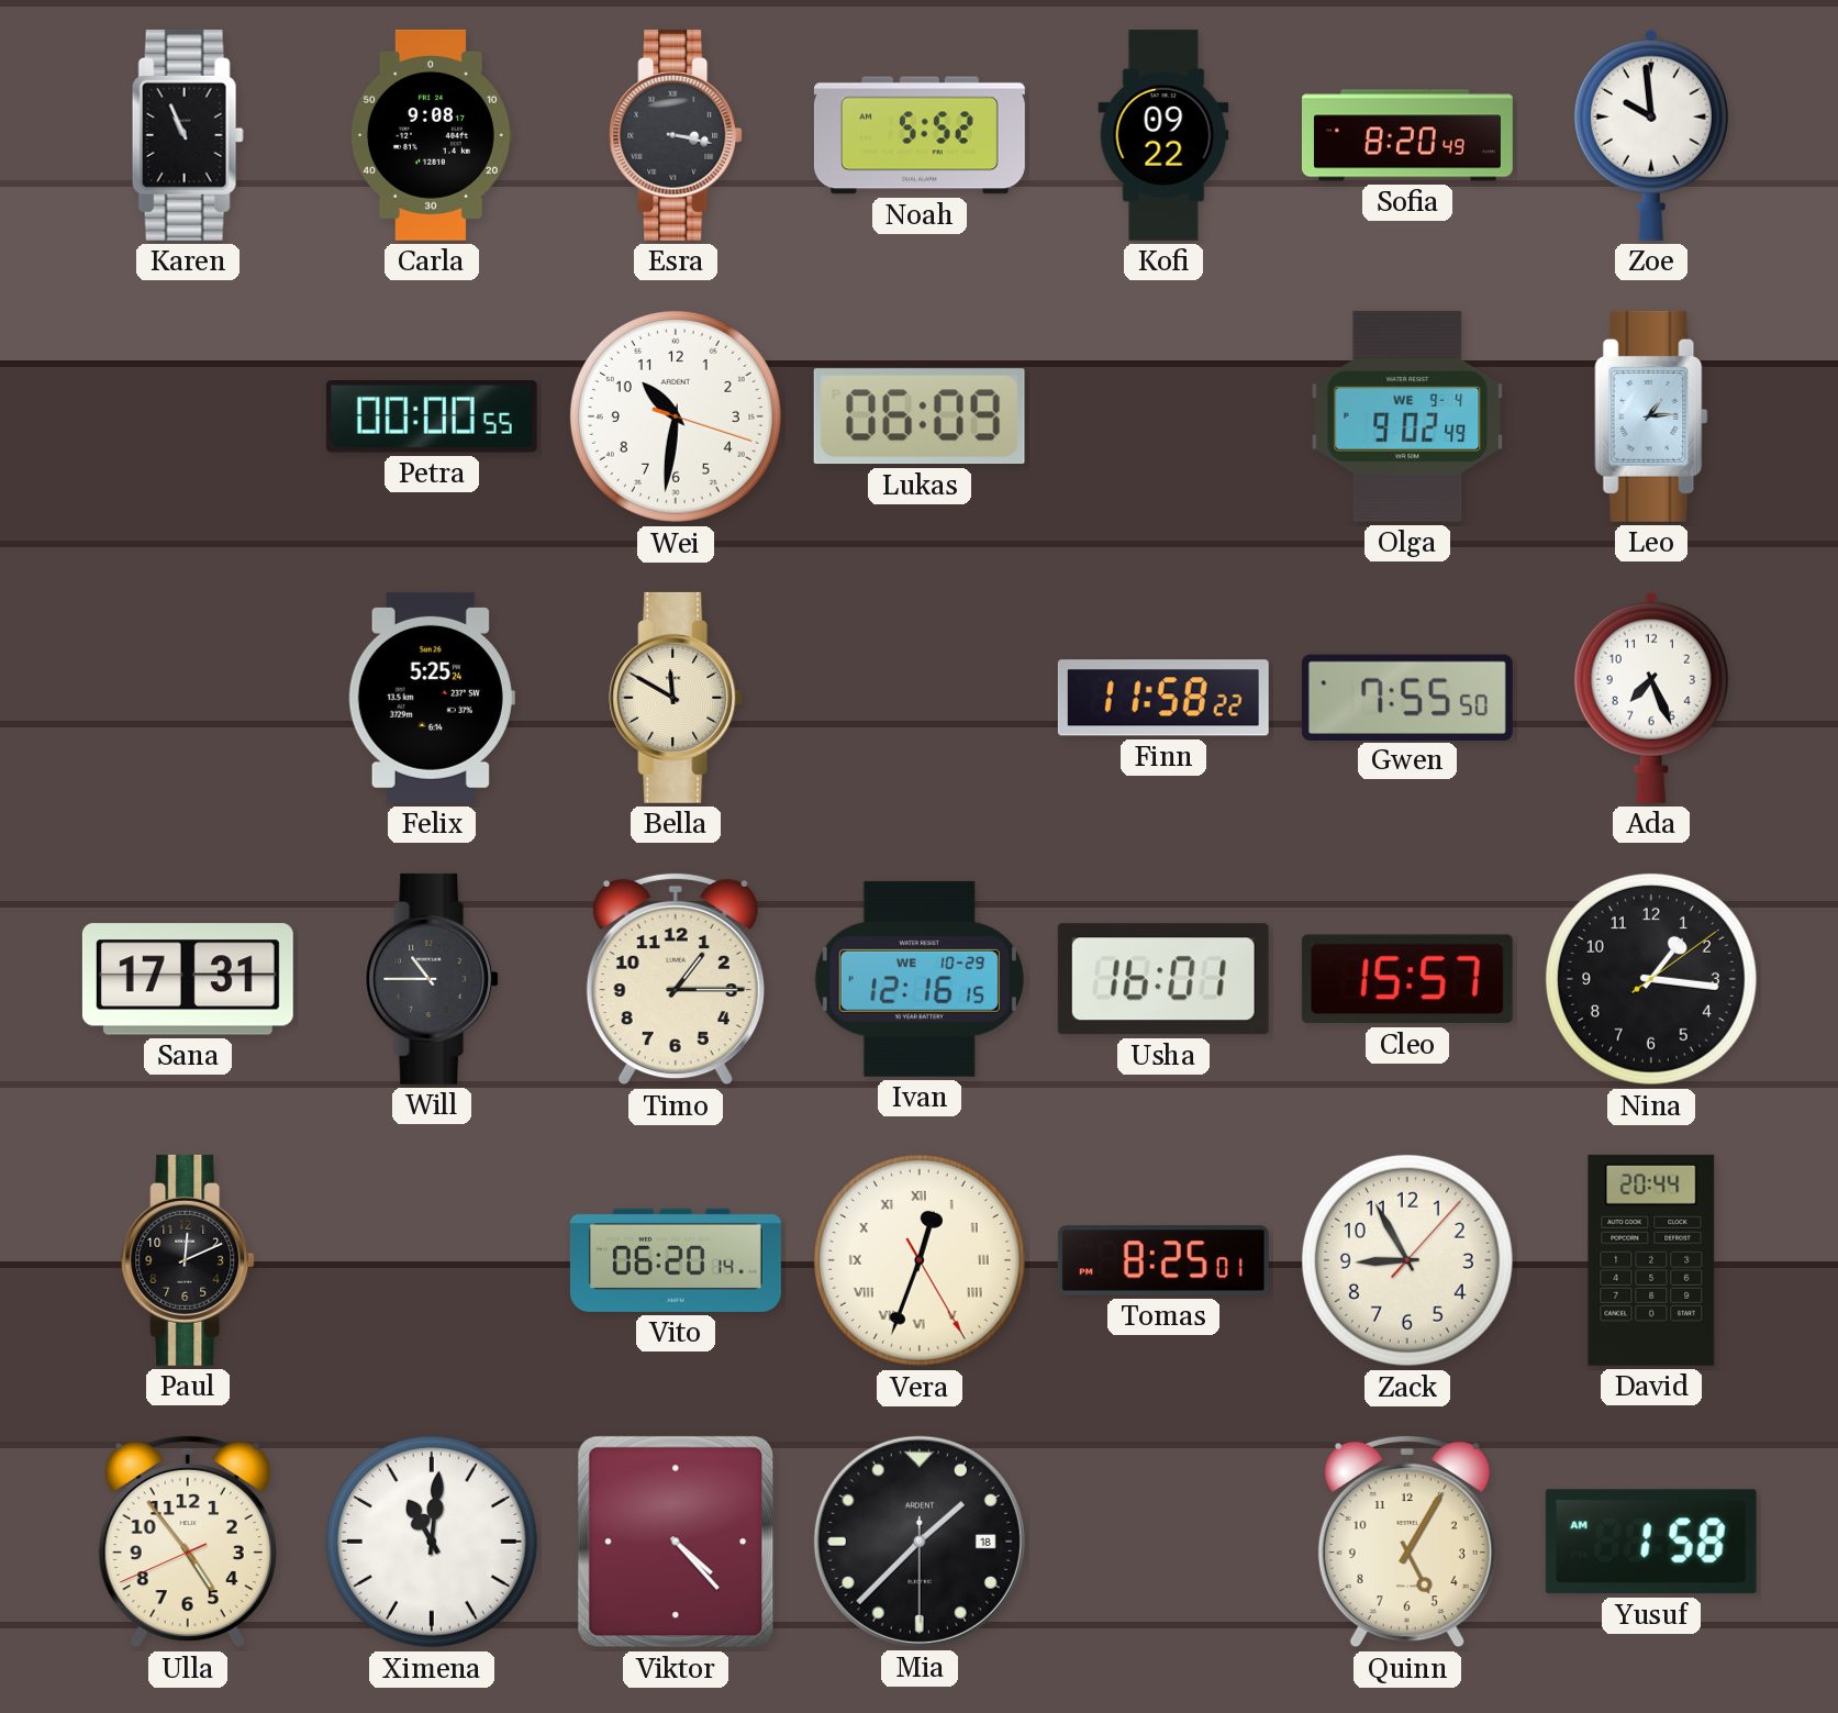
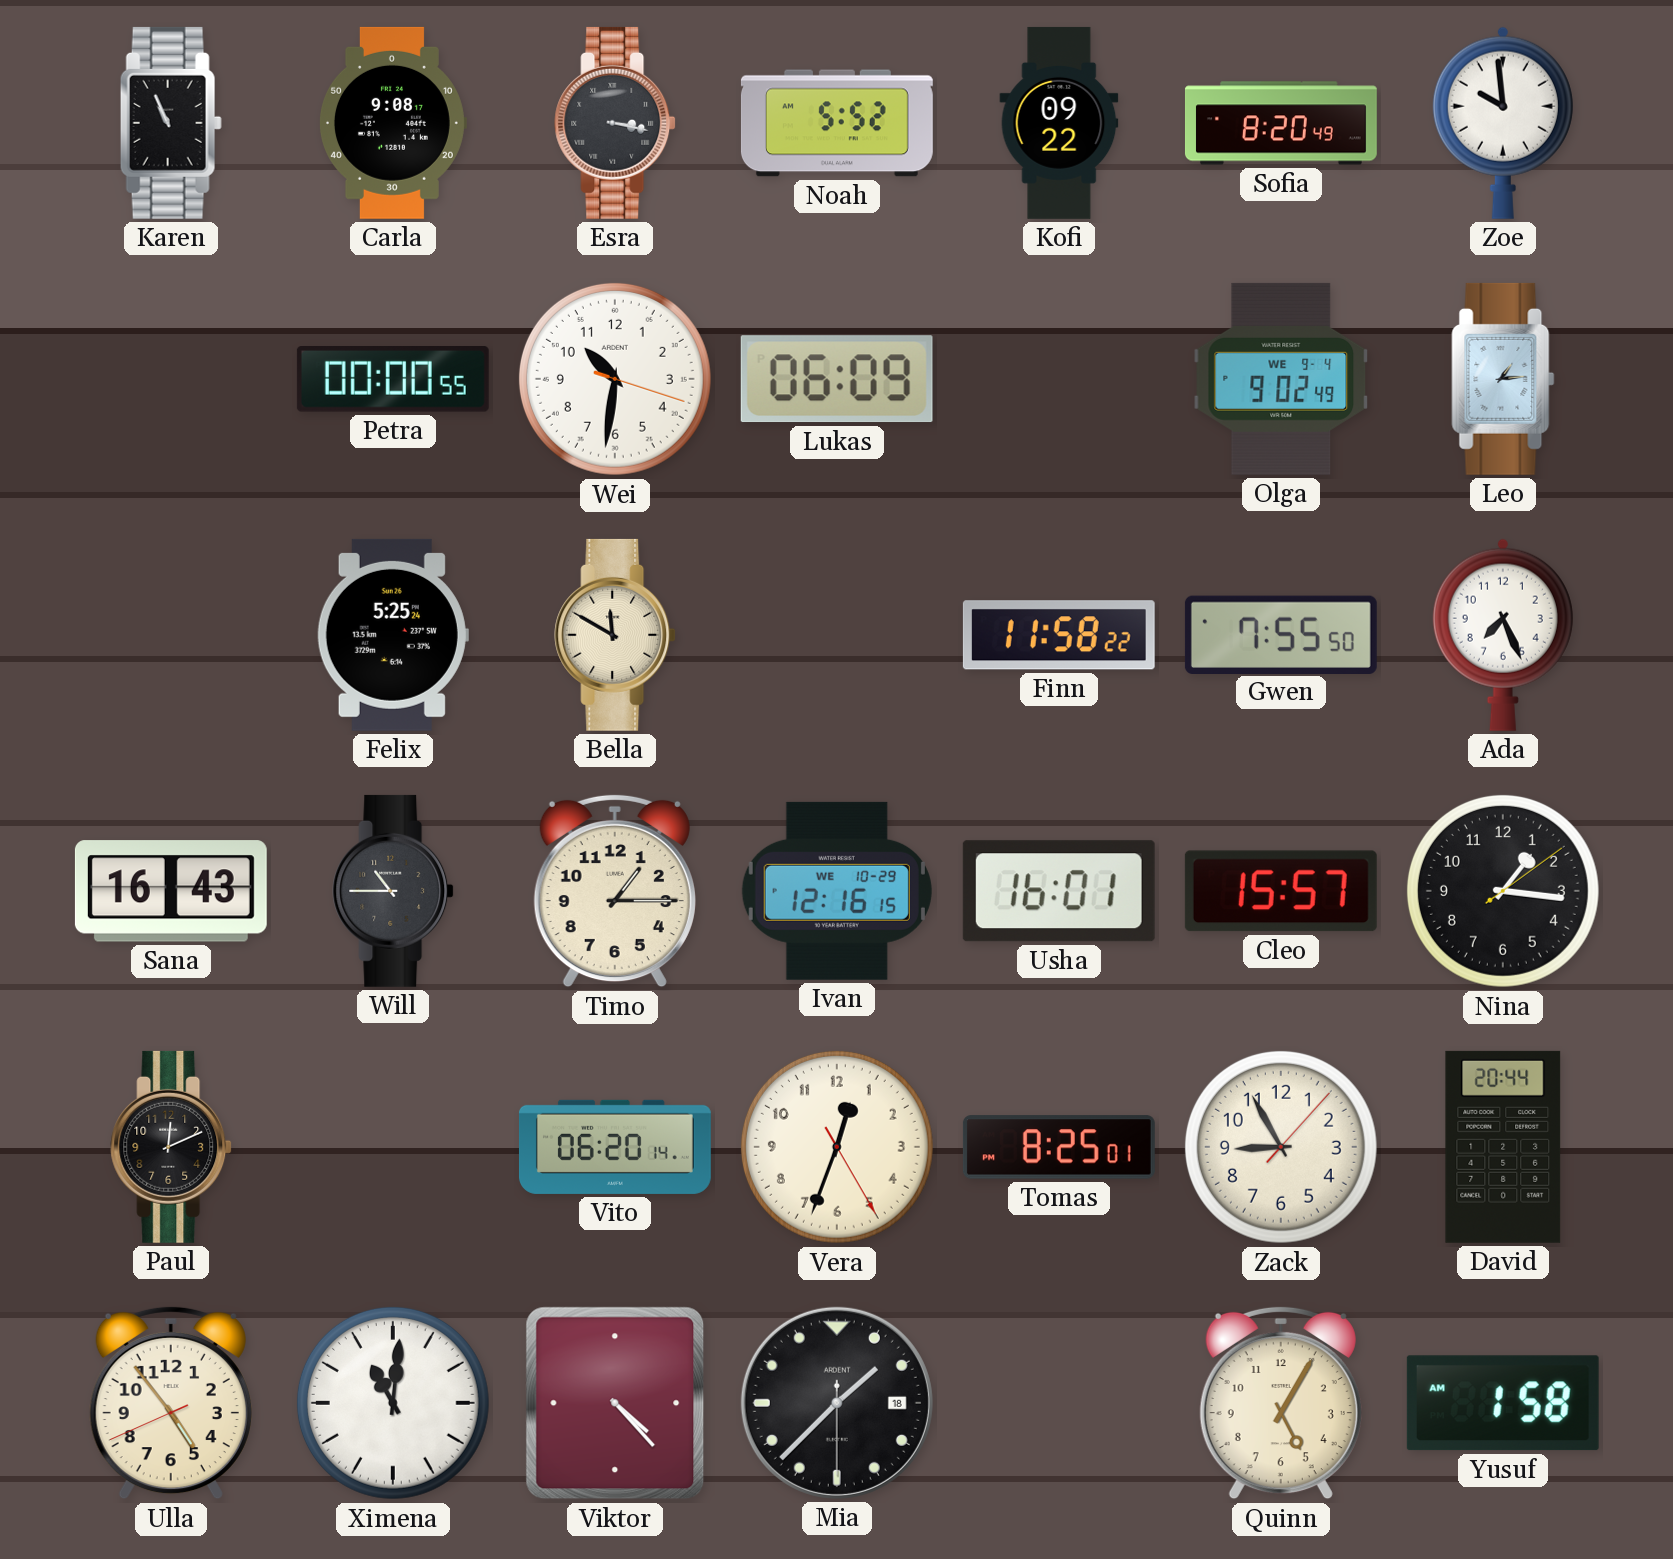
Sana: 17:31 -> 16:43 (171, 891)
Vera numerals: Roman -> Arabic (837, 1147)
